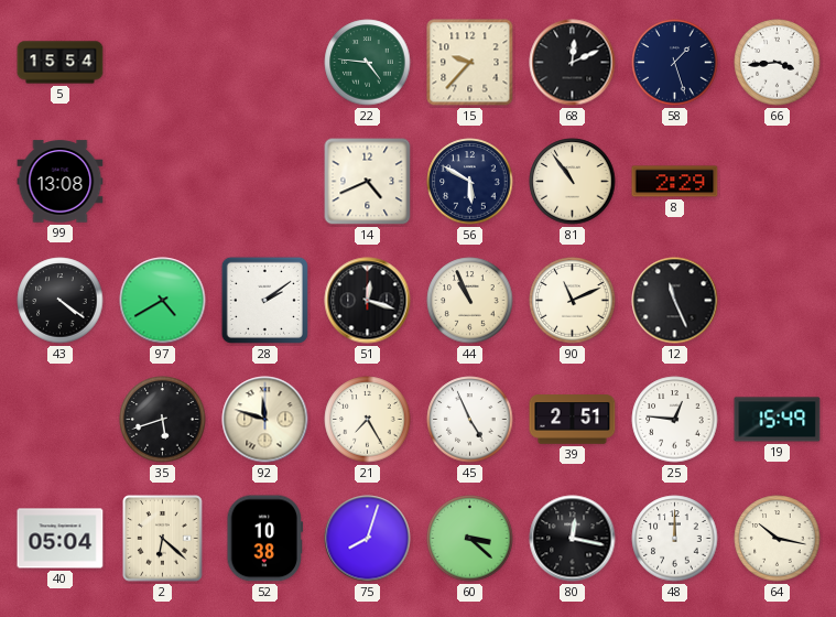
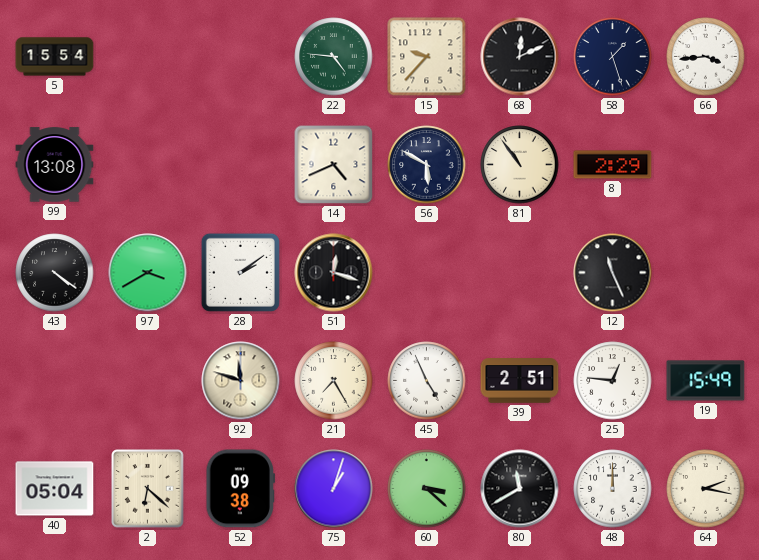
97: 4:40 -> 3:40 (148, 273)
44: 10:56 -> none (470, 301)
90: 11:11 -> none (573, 301)
35: 5:42 -> none (163, 420)
52: 10:38 -> 09:38 (240, 489)
75: 8:03 -> 1:03 (334, 489)
80: 12:17 -> 11:40 (520, 489)
64: 10:17 -> 2:17 (706, 489)
